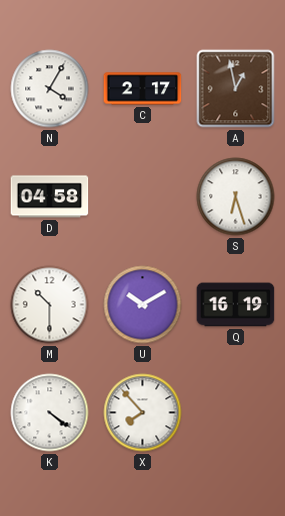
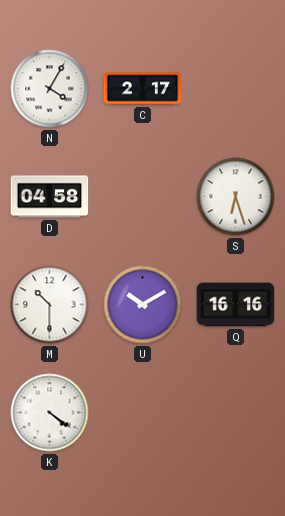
A: 12:58 -> none (236, 89)
Q: 16:19 -> 16:16 (236, 305)
X: 7:53 -> none (143, 413)
